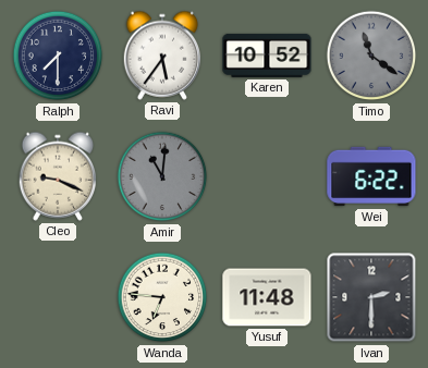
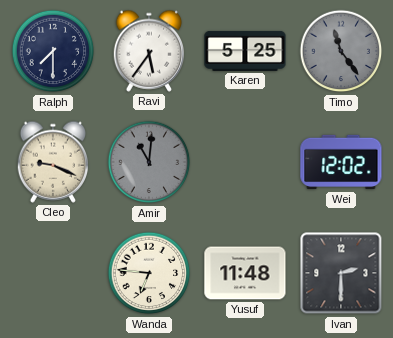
Karen: 10:52 -> 5:25 (245, 51)
Timo: 11:21 -> 11:24 (341, 51)
Wei: 6:22 -> 12:02 (341, 162)
